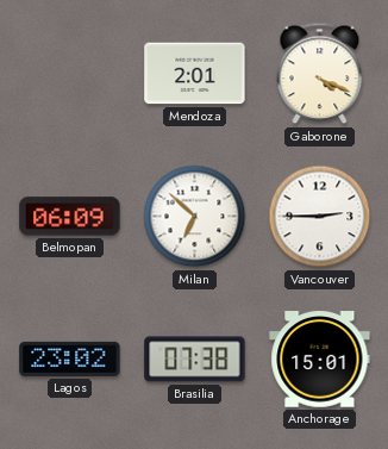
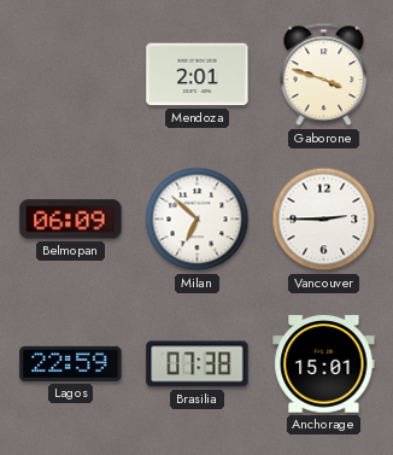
Gaborone: 4:19 -> 3:48 (324, 75)
Lagos: 23:02 -> 22:59 (71, 363)
